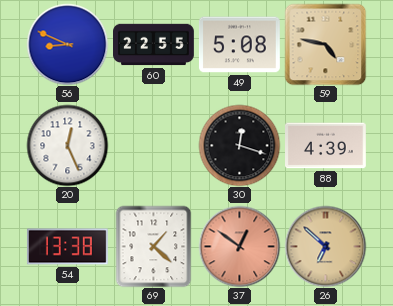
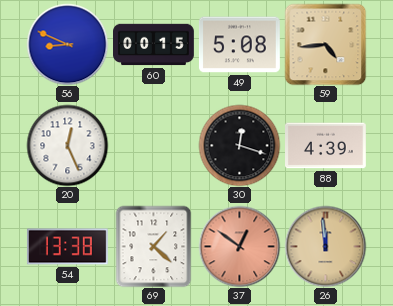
60: 22:55 -> 00:15 (154, 45)
59: 4:47 -> 4:44 (325, 44)
26: 6:52 -> 11:59 (325, 246)
